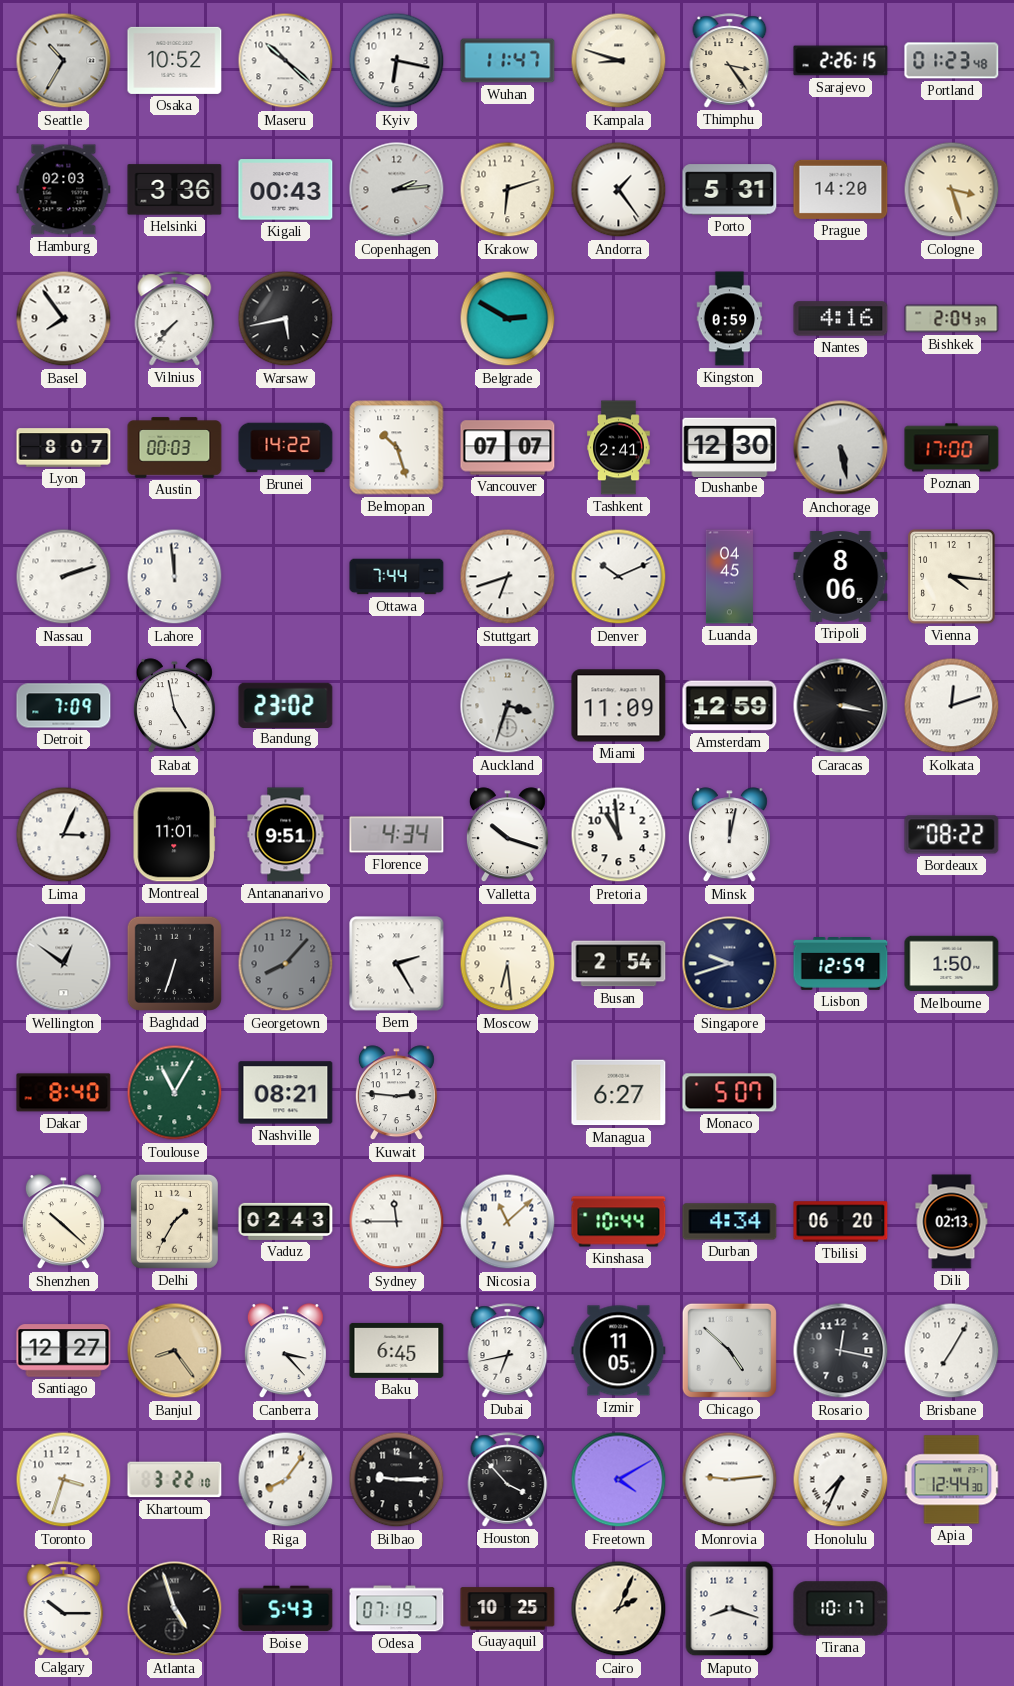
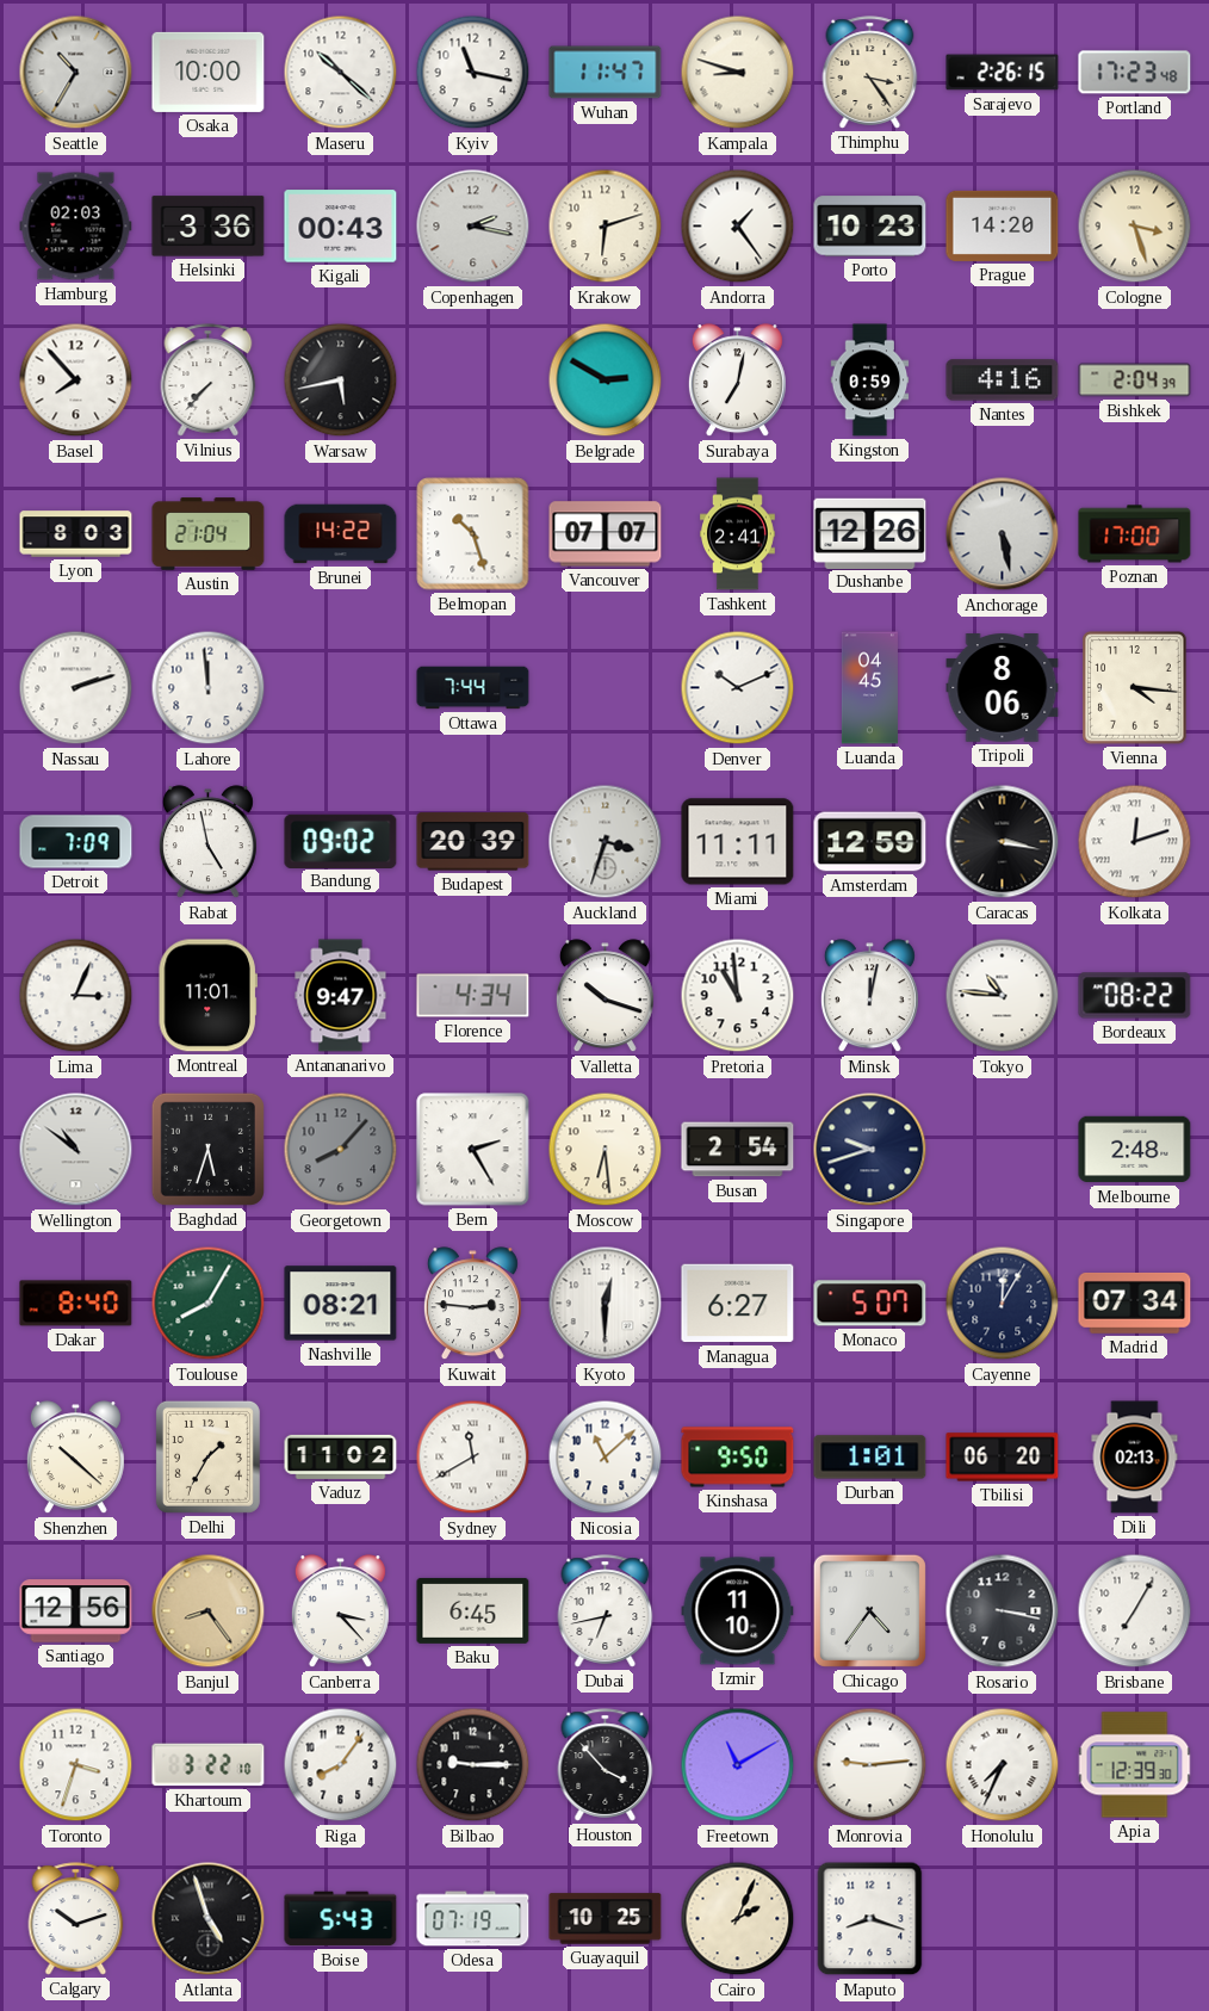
Osaka: 10:52 -> 10:00 (209, 72)
Kyiv: 6:17 -> 11:17 (473, 73)
Portland: 01:23 -> 17:23 (1135, 73)
Copenhagen: 2:14 -> 2:17 (473, 227)
Porto: 5:31 -> 10:23 (870, 227)
Basel: 7:54 -> 7:53 (76, 380)
Surabaya: none -> 7:02 (737, 380)
Lyon: 8:07 -> 8:03 (76, 534)
Austin: 00:03 -> 21:04 (209, 534)
Dushanbe: 12:30 -> 12:26 (870, 533)
Stuttgart: 6:42 -> none (508, 577)
Bandung: 23:02 -> 09:02 (341, 841)
Budapest: none -> 20:39 (473, 842)
Miami: 11:09 -> 11:11 (738, 842)
Antananarivo: 9:51 -> 9:47 (341, 996)
Tokyo: none -> 10:46 (1003, 996)
Wellington: 12:51 -> 10:51 (76, 1150)
Baghdad: 6:33 -> 5:33 (207, 1149)
Lisbon: 12:59 -> none (841, 964)
Melbourne: 1:50 -> 2:48 (1135, 1150)
Toulouse: 11:05 -> 8:05 (209, 1304)
Kyoto: none -> 12:30 (606, 1304)
Cayenne: none -> 12:05 (1003, 1304)
Madrid: none -> 07:34 (1135, 1302)
Vaduz: 02:43 -> 11:02 (341, 1456)
Sydney: 11:45 -> 11:40 (473, 1458)
Kinshasa: 10:44 -> 9:50 (738, 1458)
Durban: 4:34 -> 1:01 (870, 1458)
Santiago: 12:27 -> 12:56 (76, 1611)
Izmir: 11:05 -> 11:10 (738, 1611)
Chicago: 4:52 -> 4:36 (869, 1610)
Rosario: 12:17 -> 3:17 (1003, 1611)
Freetown: 4:10 -> 11:10 (738, 1765)
Apia: 12:44 -> 12:39 (1135, 1765)
Calgary: 10:15 -> 10:12 (76, 1919)
Tirana: 10:17 -> none (841, 1609)
